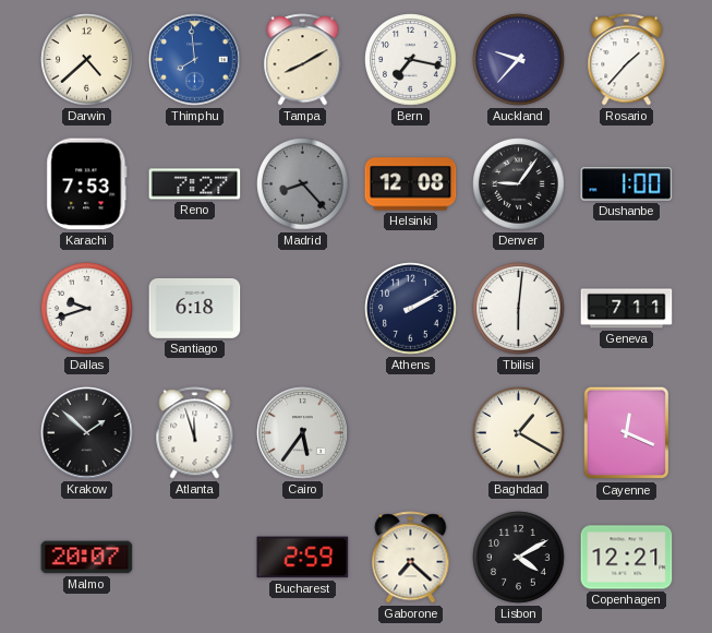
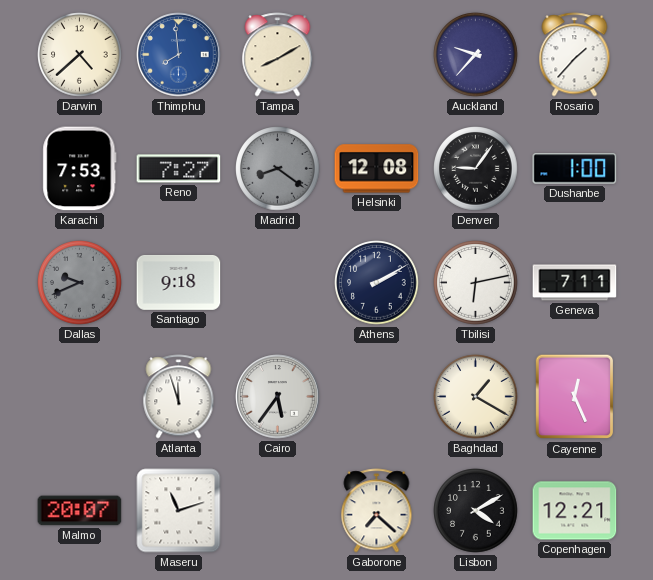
Bern: 7:17 -> none (411, 60)
Madrid: 8:23 -> 8:21 (278, 169)
Dallas: 9:42 -> 9:41 (80, 283)
Dallas dial: white -> grey (80, 283)
Santiago: 6:18 -> 9:18 (179, 282)
Tbilisi: 6:01 -> 6:13 (476, 283)
Krakow: 1:52 -> none (87, 433)
Cayenne: 12:19 -> 12:26 (575, 397)
Maseru: none -> 11:12 (179, 511)
Bucharest: 2:59 -> none (303, 558)
